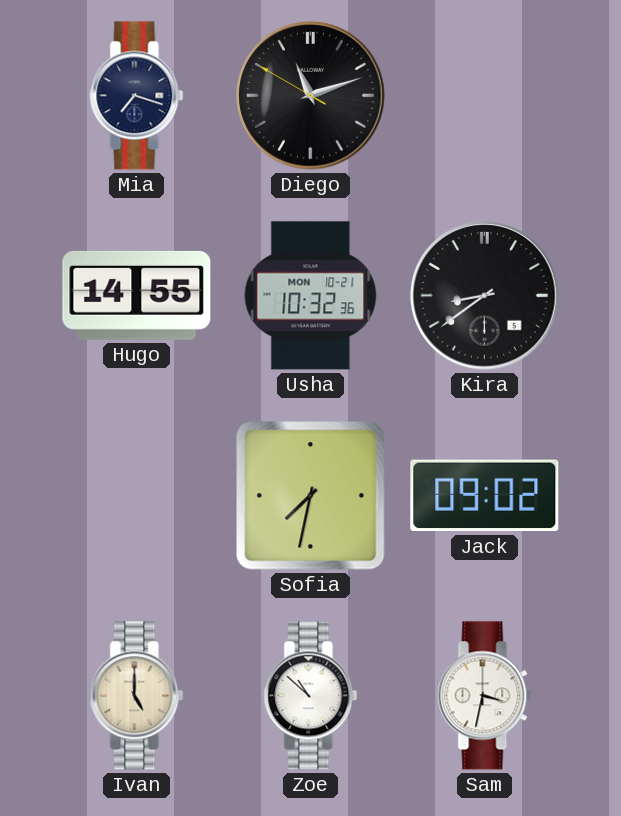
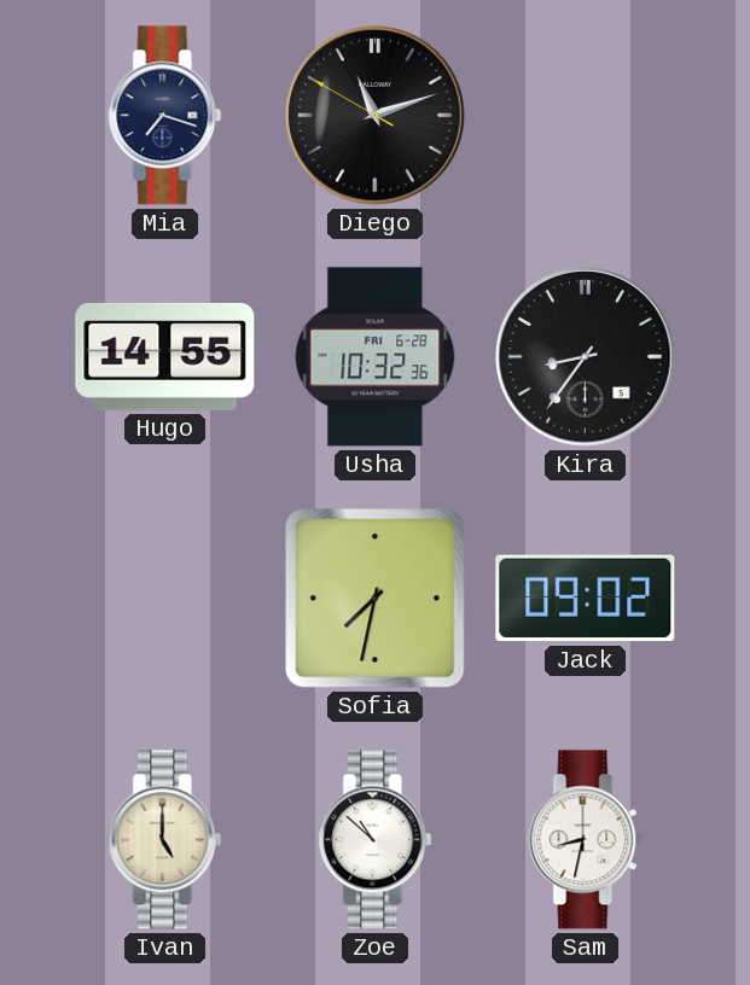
Usha date: MON 10-21 -> FRI 6-28 (376, 357)
Kira: 8:39 -> 8:36 (586, 357)
Sam: 3:32 -> 8:32 (586, 840)
